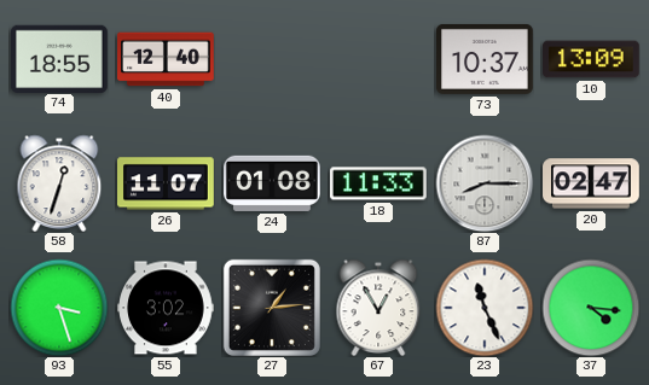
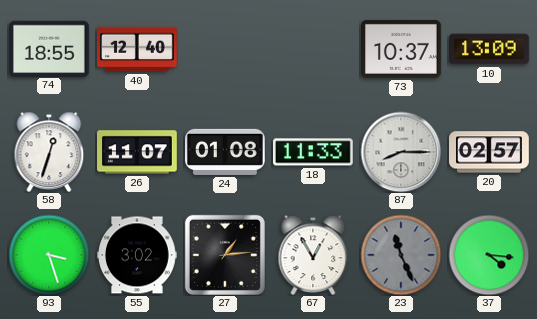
20: 02:47 -> 02:57 (490, 152)
23 dial: white -> grey (401, 255)
